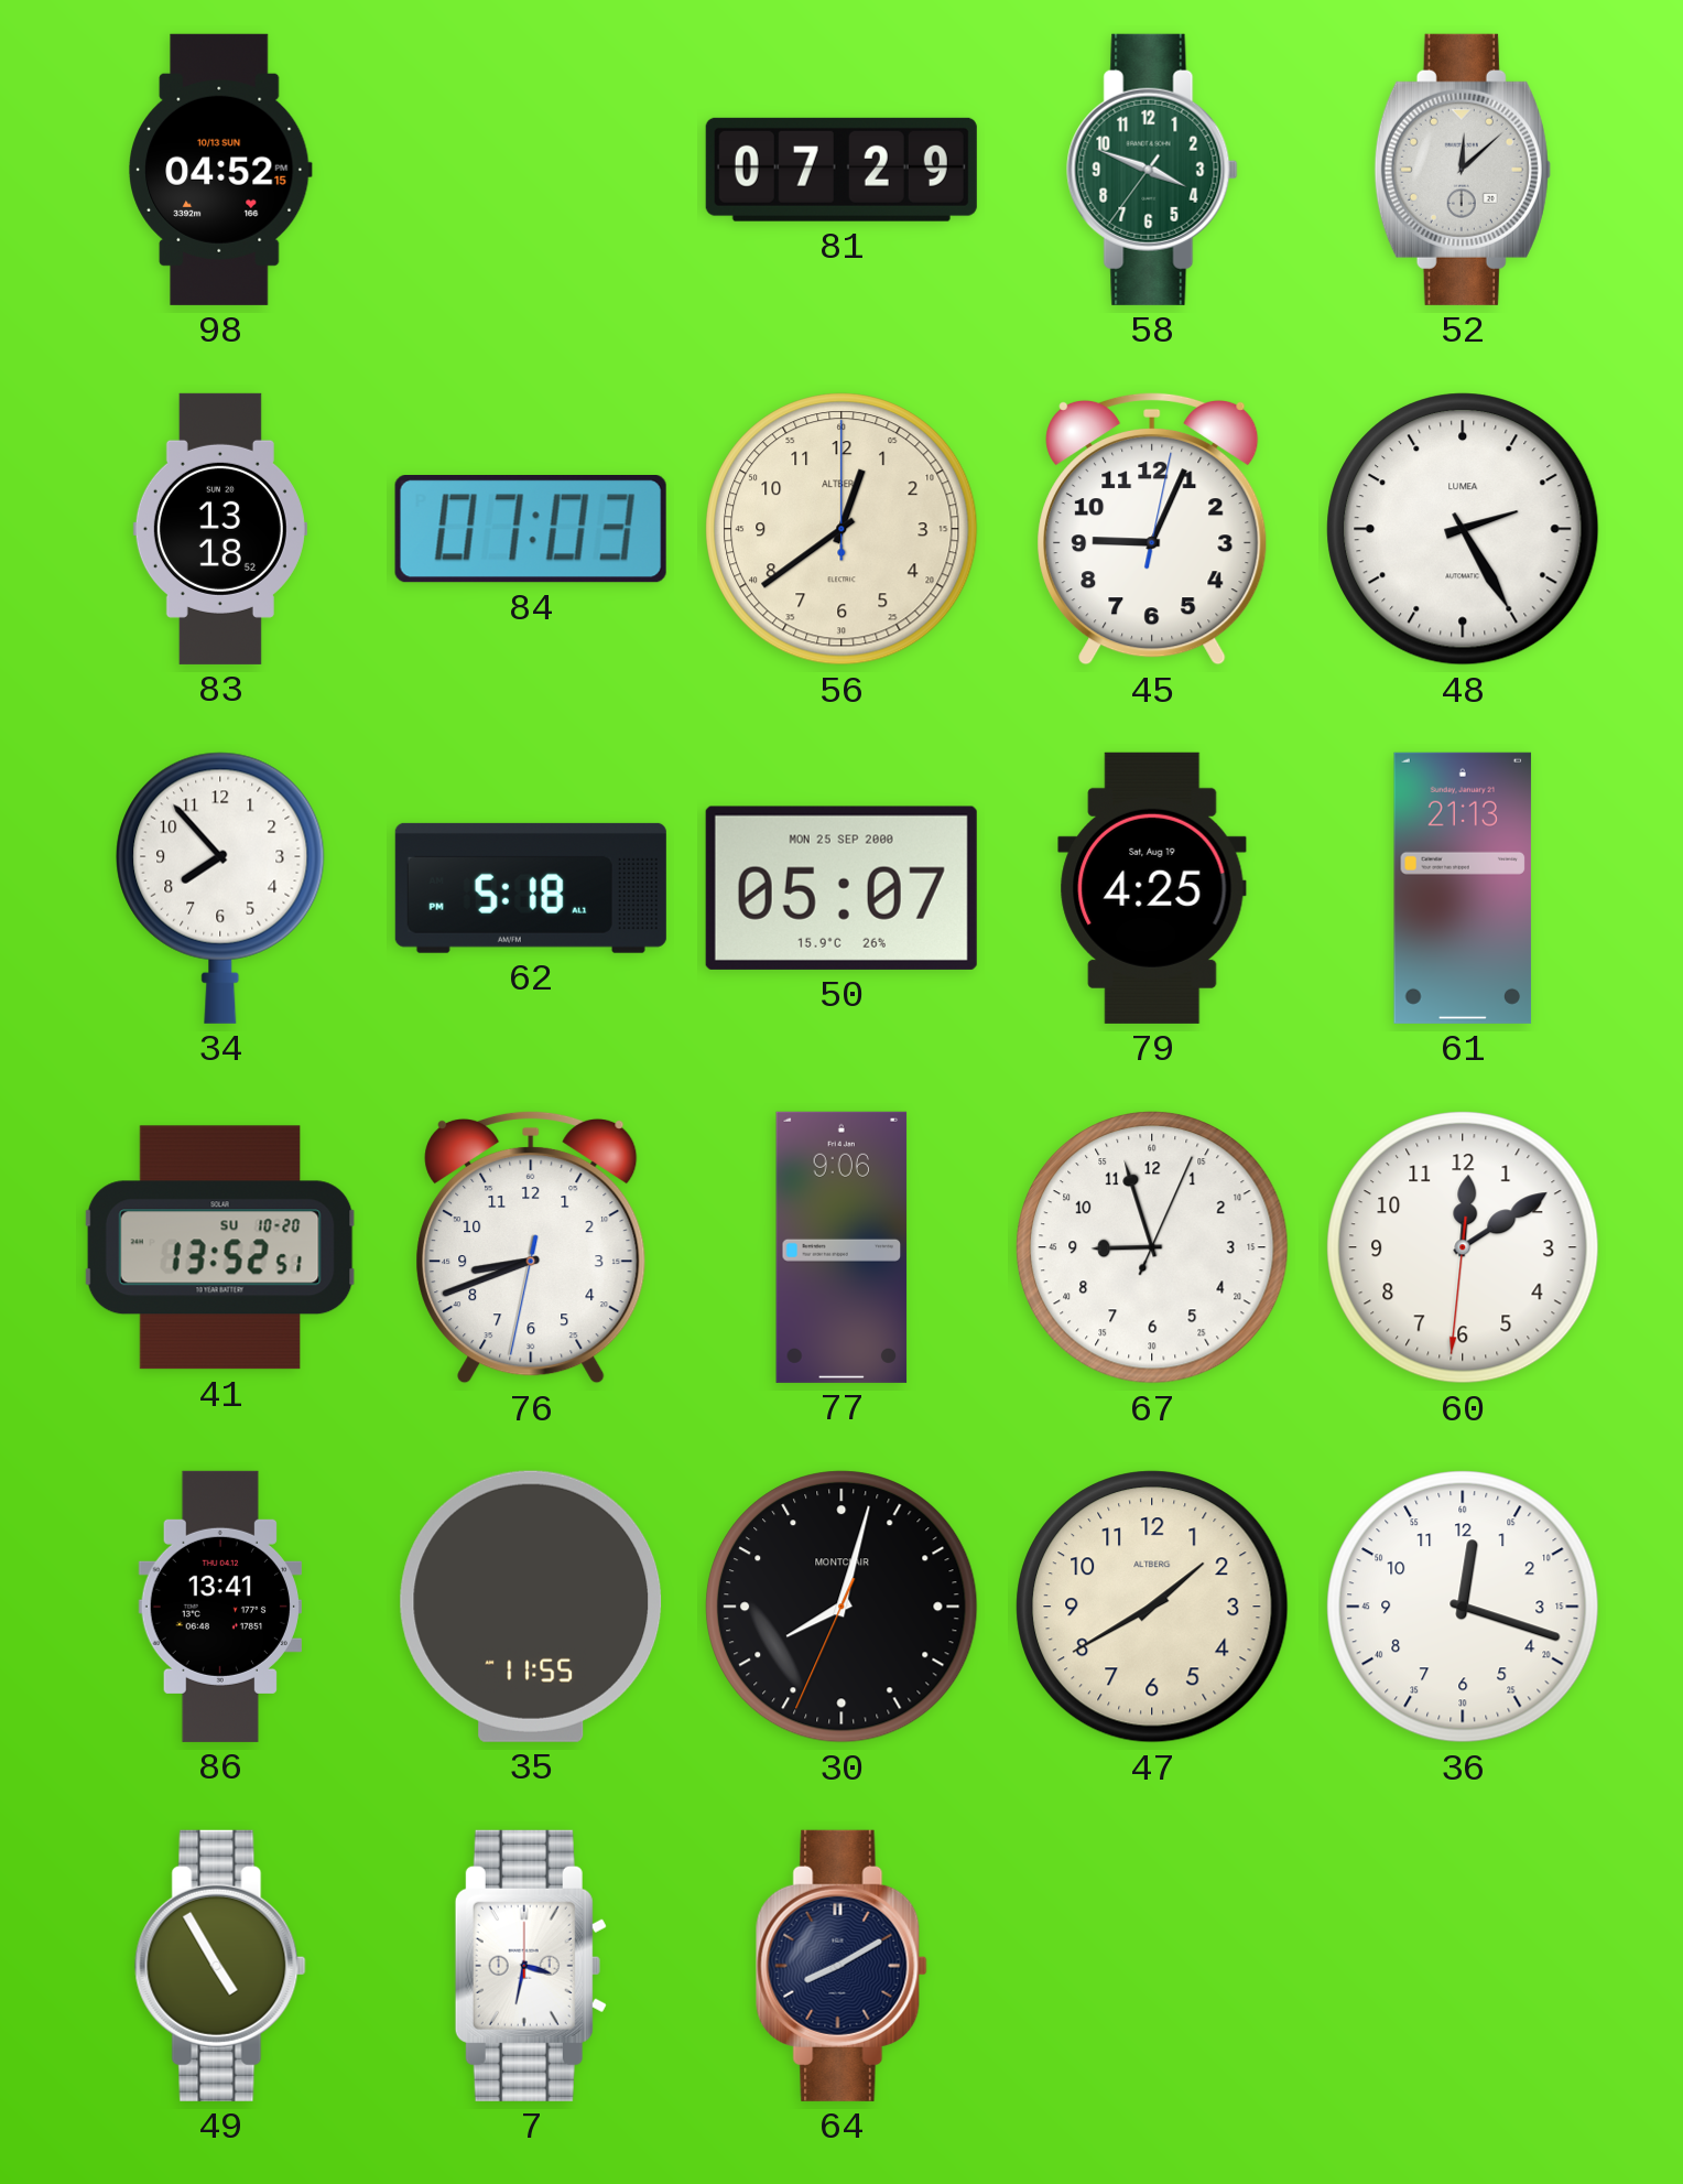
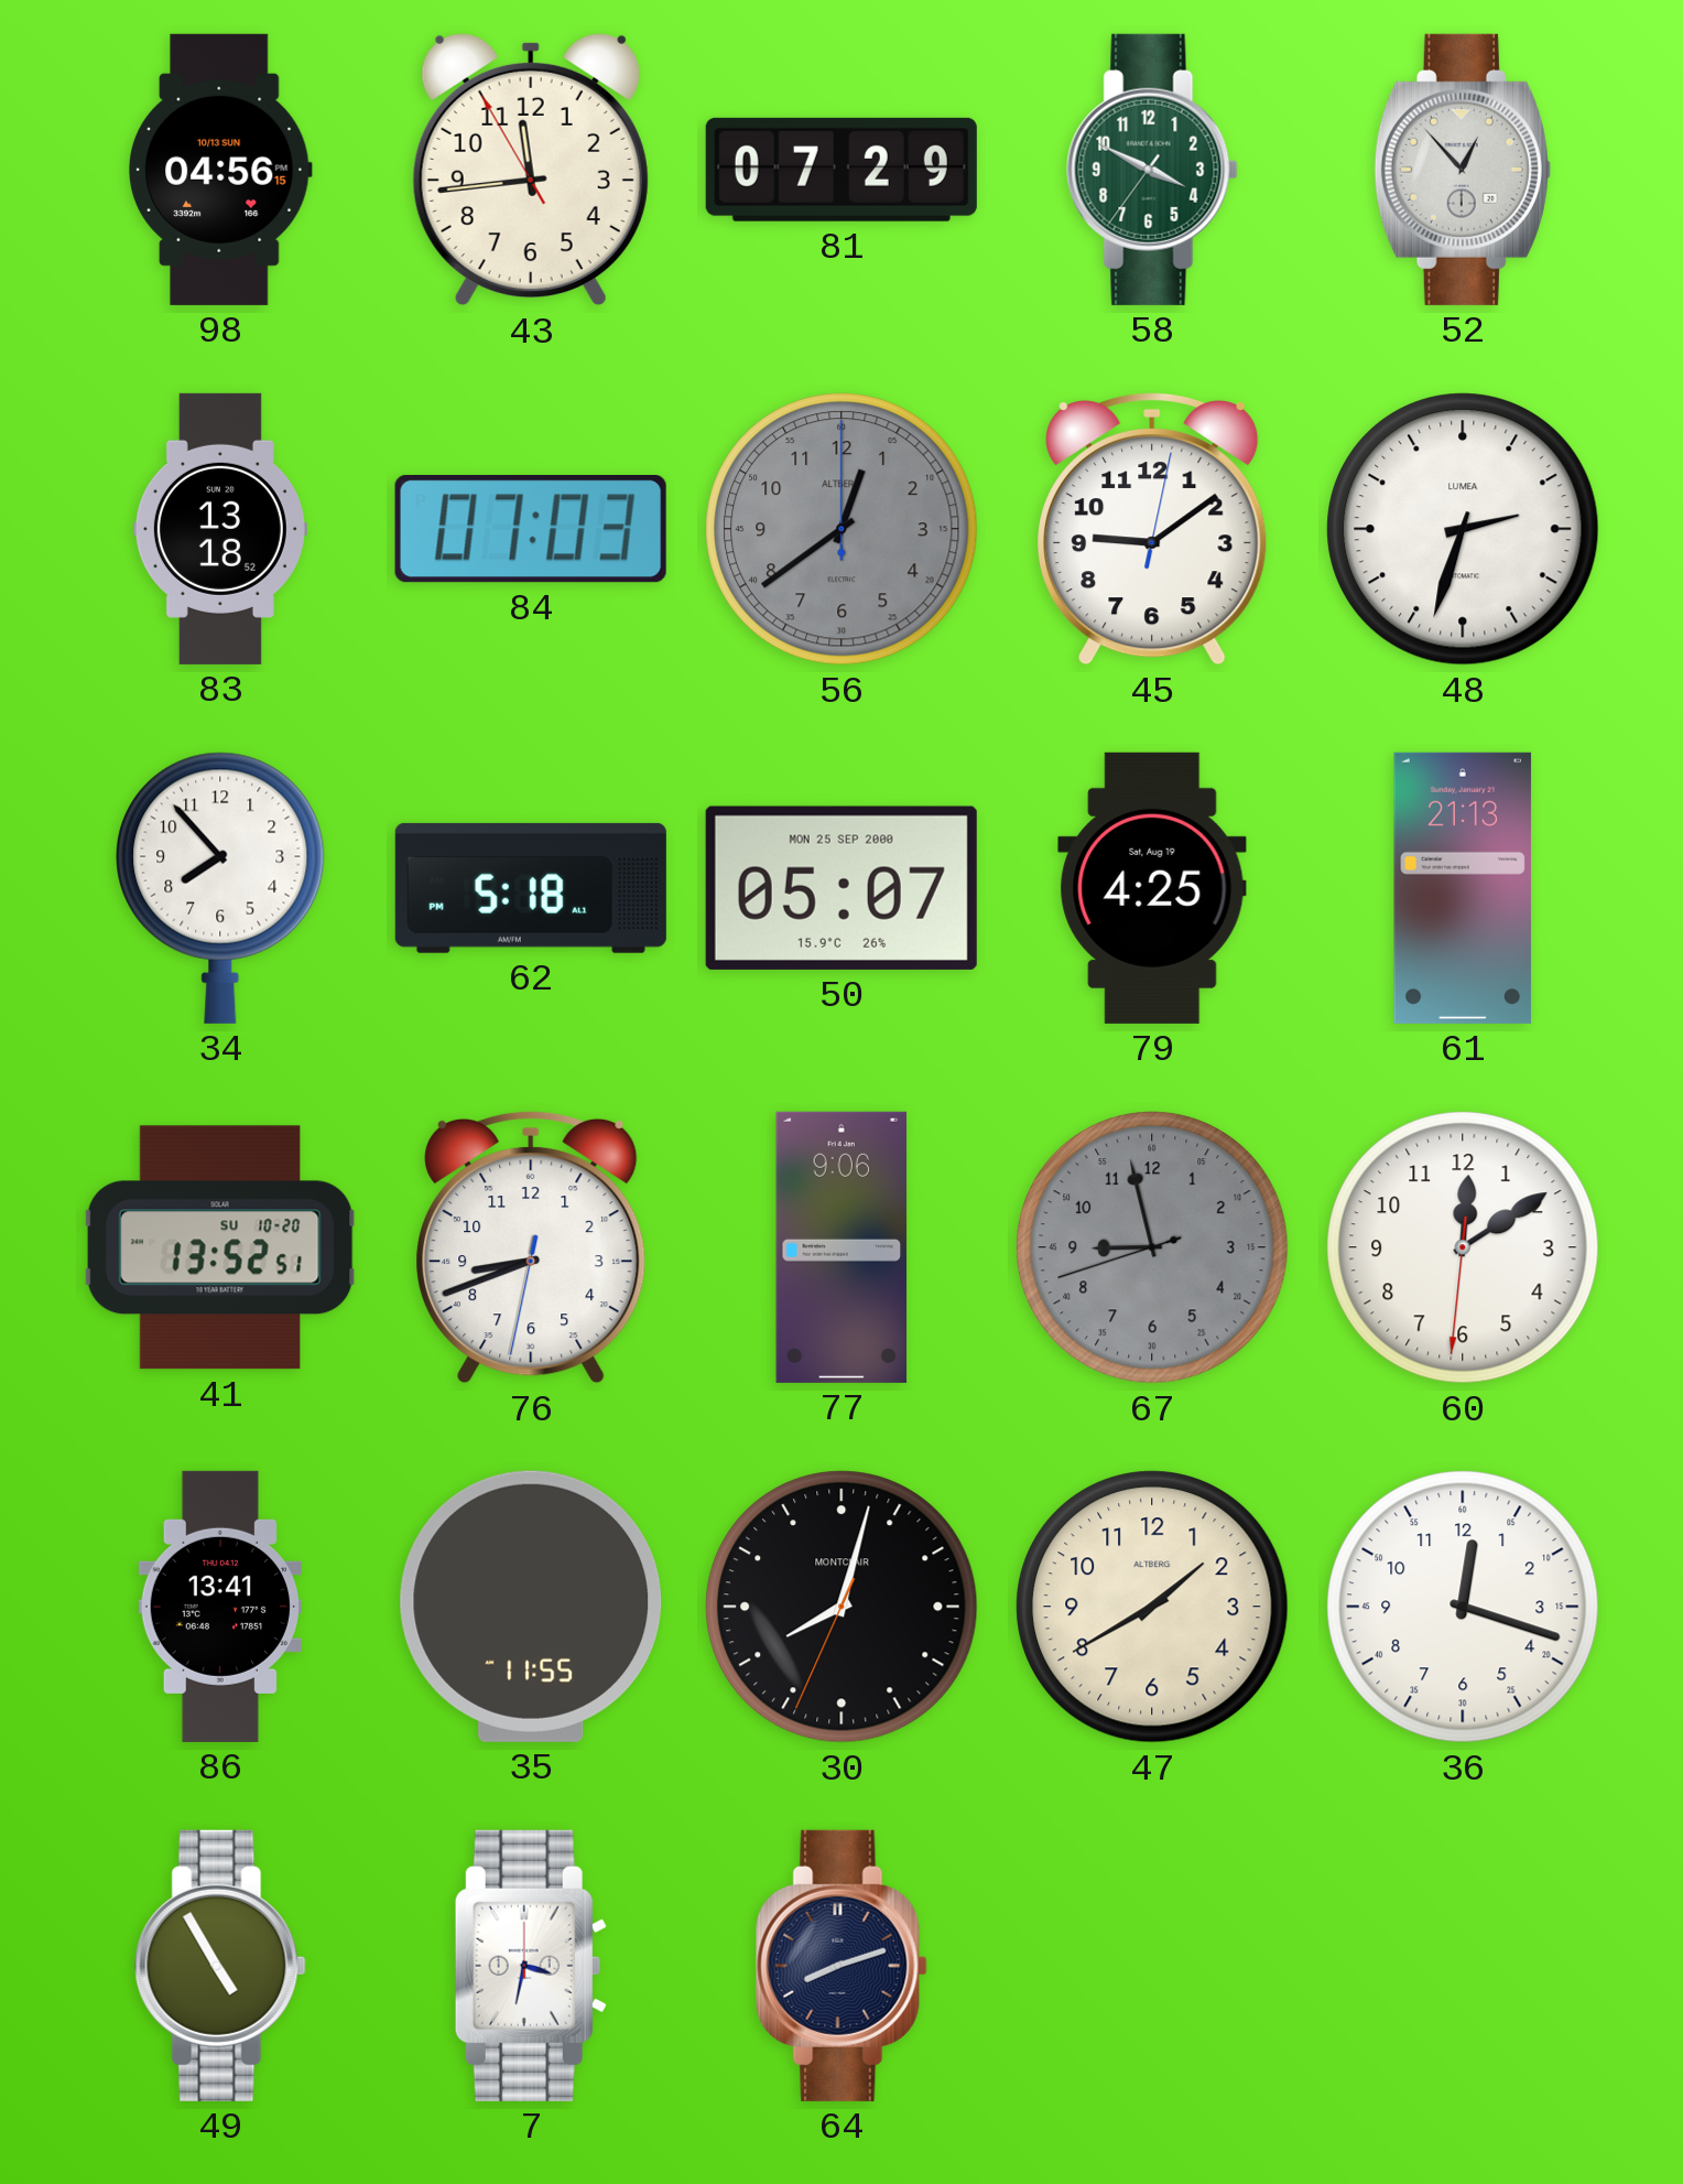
98: 04:52 -> 04:56 (221, 170)
43: none -> 11:43 (531, 170)
58: 3:48 -> 3:49 (1152, 170)
52: 12:08 -> 12:53 (1463, 170)
56 dial: cream -> grey (841, 529)
45: 9:04 -> 9:09 (1152, 529)
48: 2:25 -> 2:33 (1463, 529)
67: 8:57:04 -> 8:57:42 (1152, 1247)
67 dial: white -> grey (1152, 1247)
64: 8:10 -> 8:12 (841, 1966)
